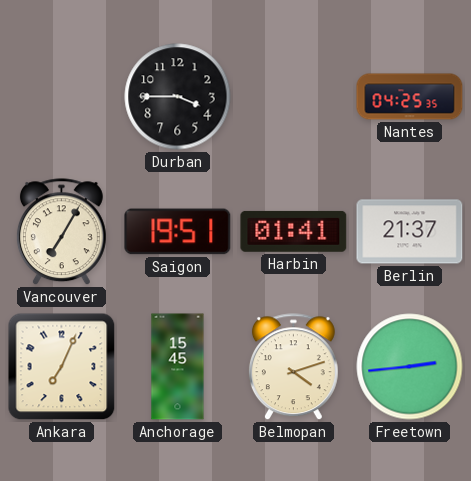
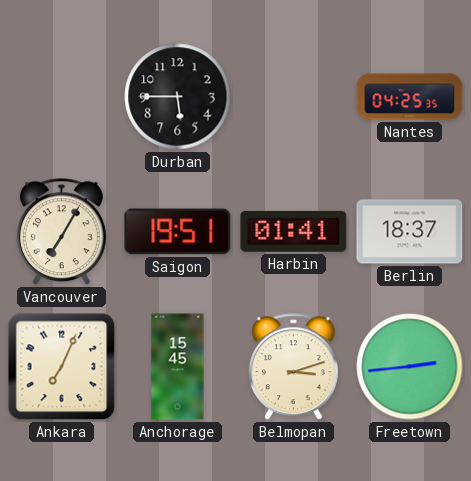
Durban: 3:45 -> 5:45 (178, 97)
Berlin: 21:37 -> 18:37 (410, 232)
Belmopan: 4:12 -> 3:12 (293, 367)
